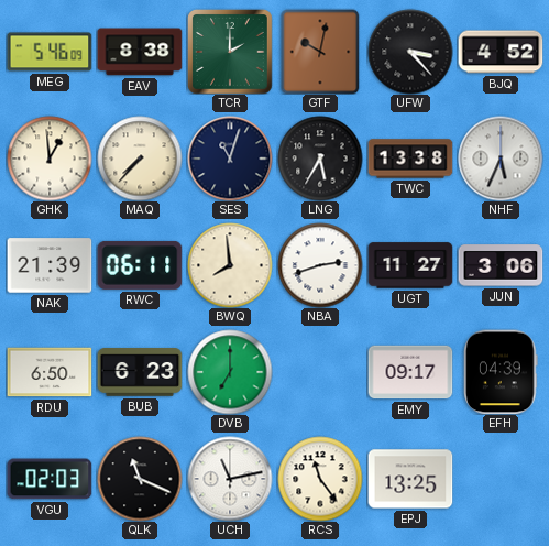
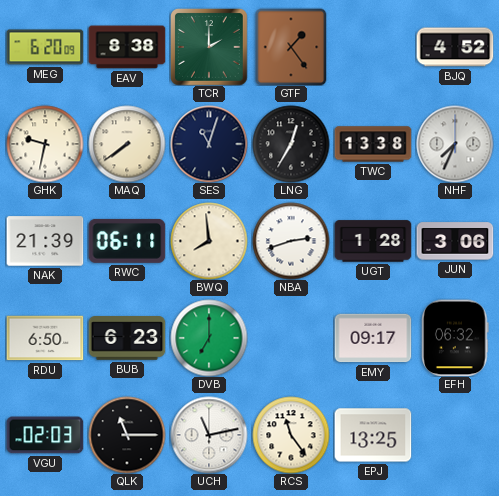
MEG: 5:46 -> 6:20 (45, 47)
GTF: 10:02 -> 1:24 (291, 47)
UFW: 3:23 -> none (410, 52)
GHK: 12:59 -> 9:32 (45, 144)
MAQ: 7:37 -> 7:39 (127, 144)
LNG: 5:35 -> 12:35 (291, 144)
NHF: 5:34 -> 7:34 (455, 144)
UGT: 11:27 -> 1:28 (373, 241)
EFH: 04:39 -> 06:32 (455, 338)
QLK: 11:19 -> 11:15 (127, 435)
